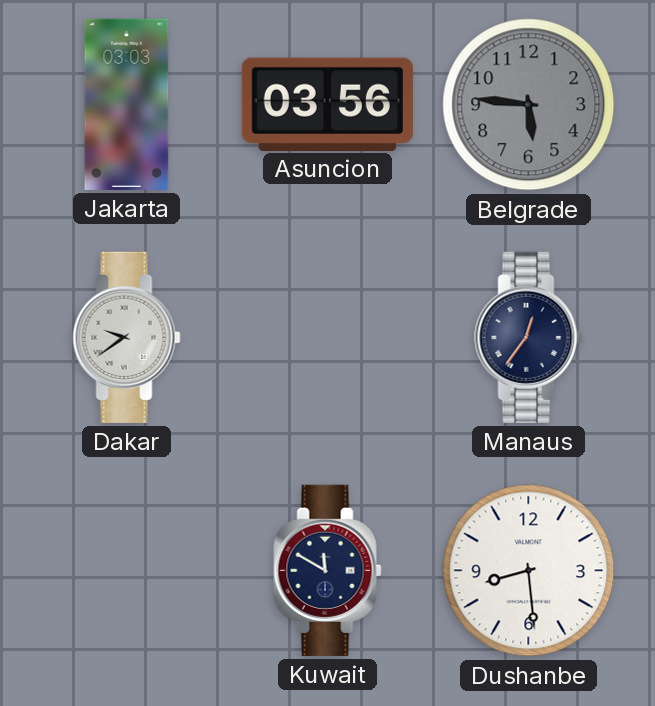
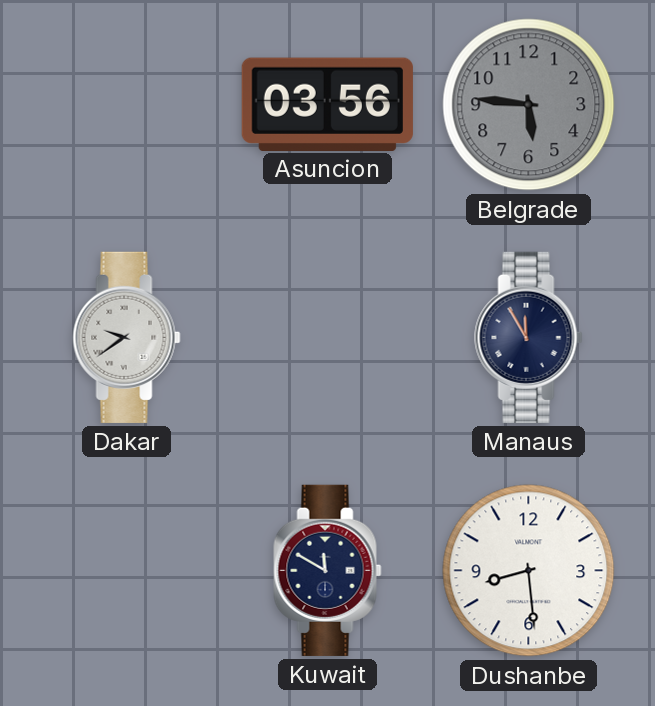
Jakarta: 03:03 -> none (127, 104)
Manaus: 12:36 -> 11:55 (529, 337)
